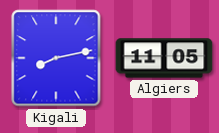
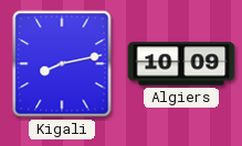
Algiers: 11:05 -> 10:09 (181, 64)
